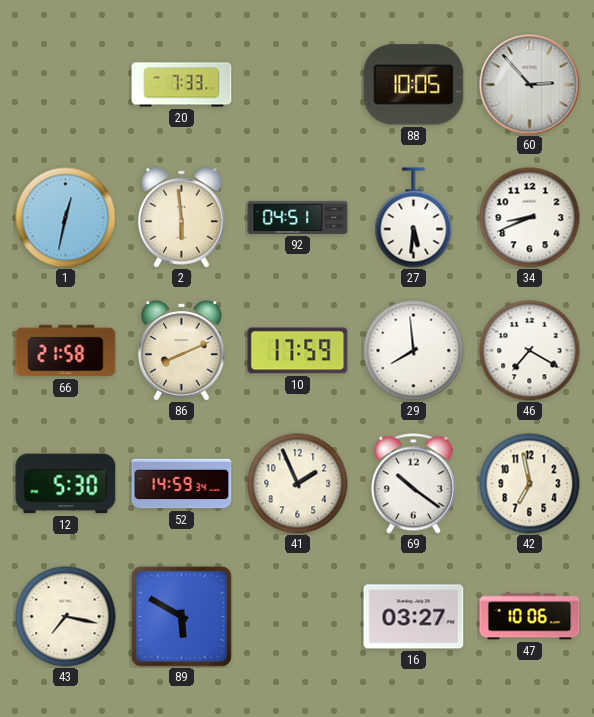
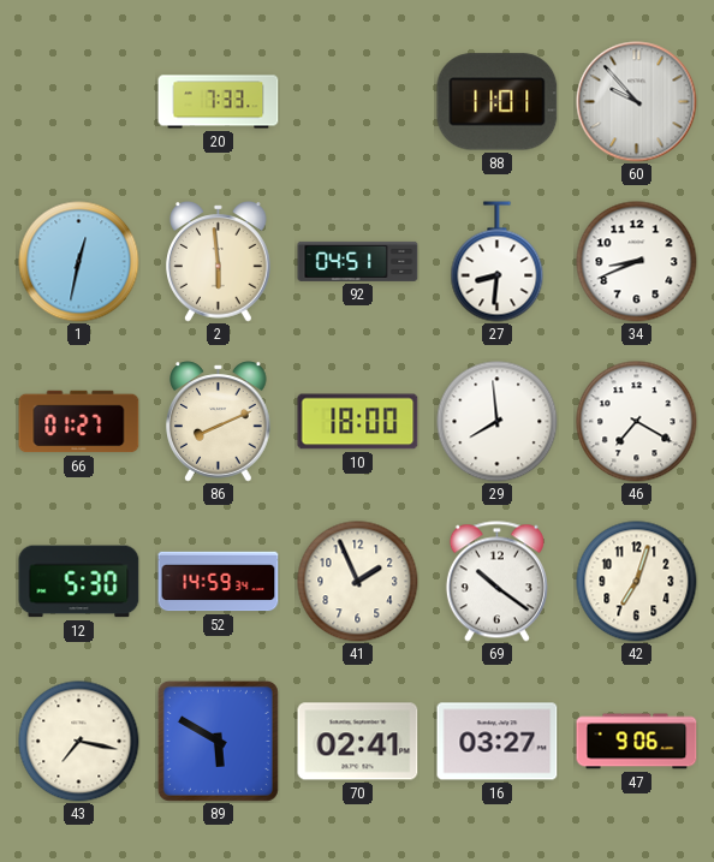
88: 10:05 -> 11:01 (498, 102)
60: 2:53 -> 9:53 (637, 102)
27: 5:31 -> 8:31 (498, 262)
66: 21:58 -> 01:27 (79, 422)
10: 17:59 -> 18:00 (358, 422)
42: 6:58 -> 7:03 (637, 582)
70: none -> 02:41 (358, 742)
47: 10:06 -> 9:06 (637, 742)
